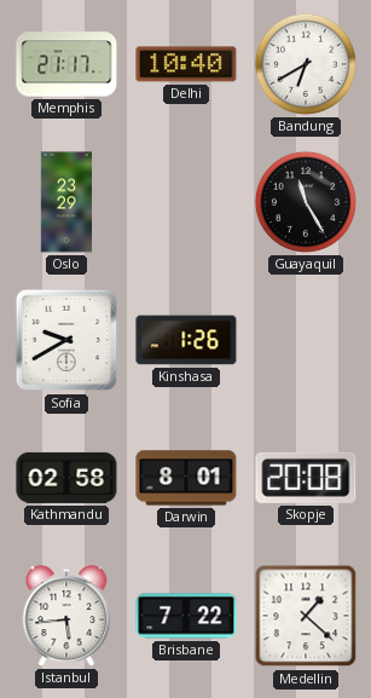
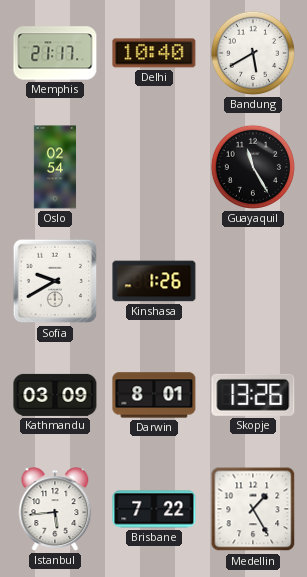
Bandung: 6:40 -> 5:40 (253, 53)
Oslo: 23:29 -> 02:54 (55, 167)
Kathmandu: 02:58 -> 03:09 (55, 395)
Skopje: 20:08 -> 13:26 (253, 395)
Medellin: 1:22 -> 1:25 (253, 509)
